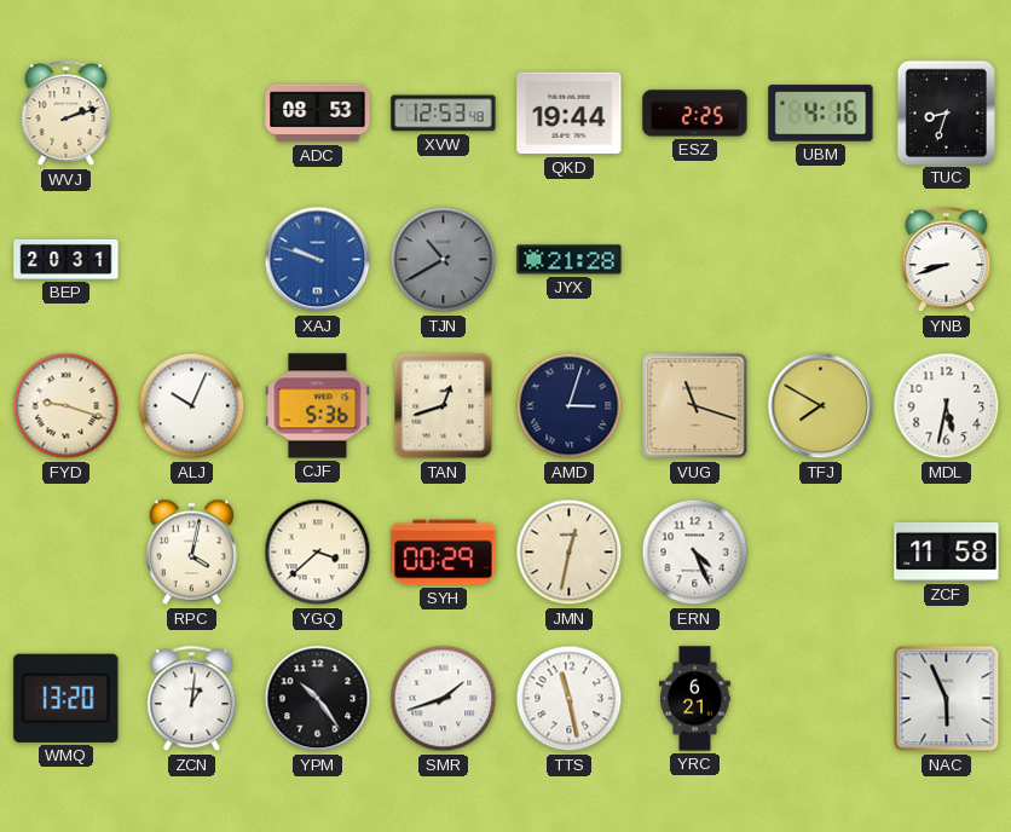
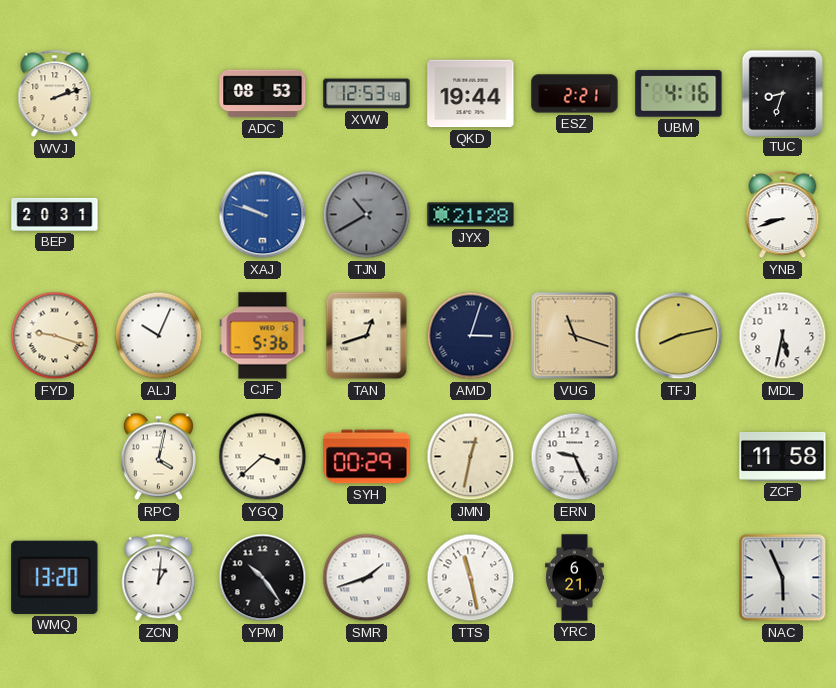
ESZ: 2:25 -> 2:21 (575, 94)
TFJ: 7:50 -> 8:13 (679, 336)
ERN: 4:26 -> 9:26 (575, 457)
